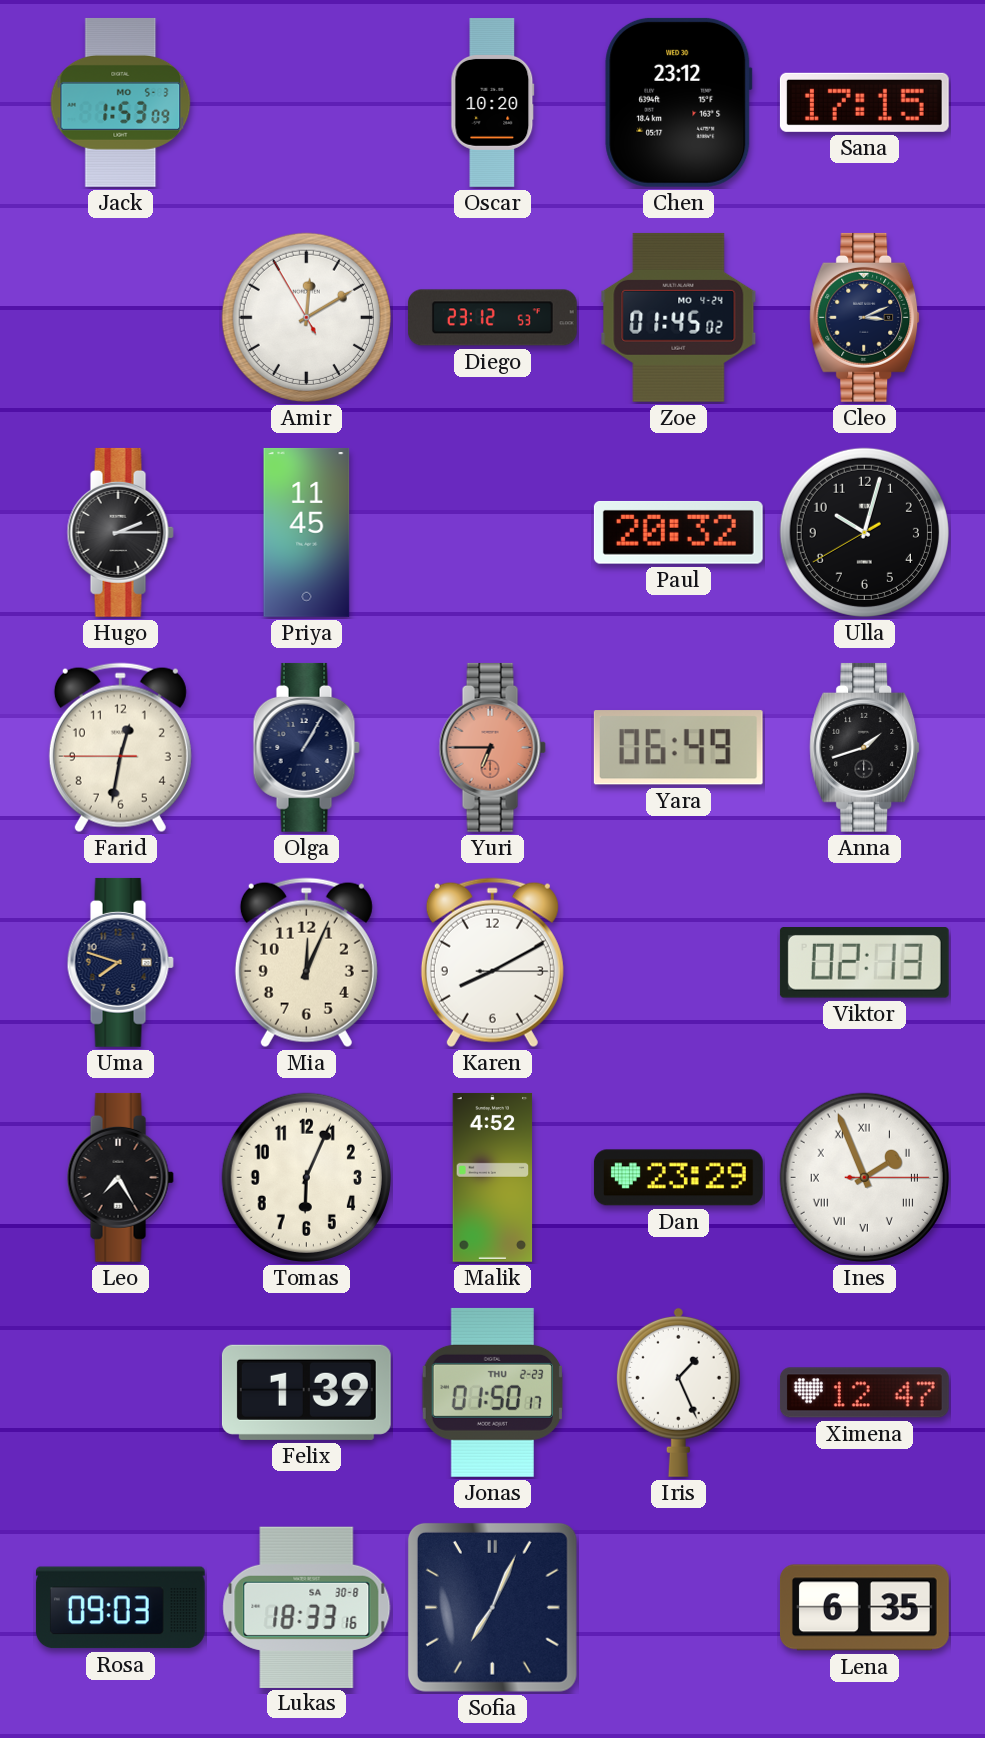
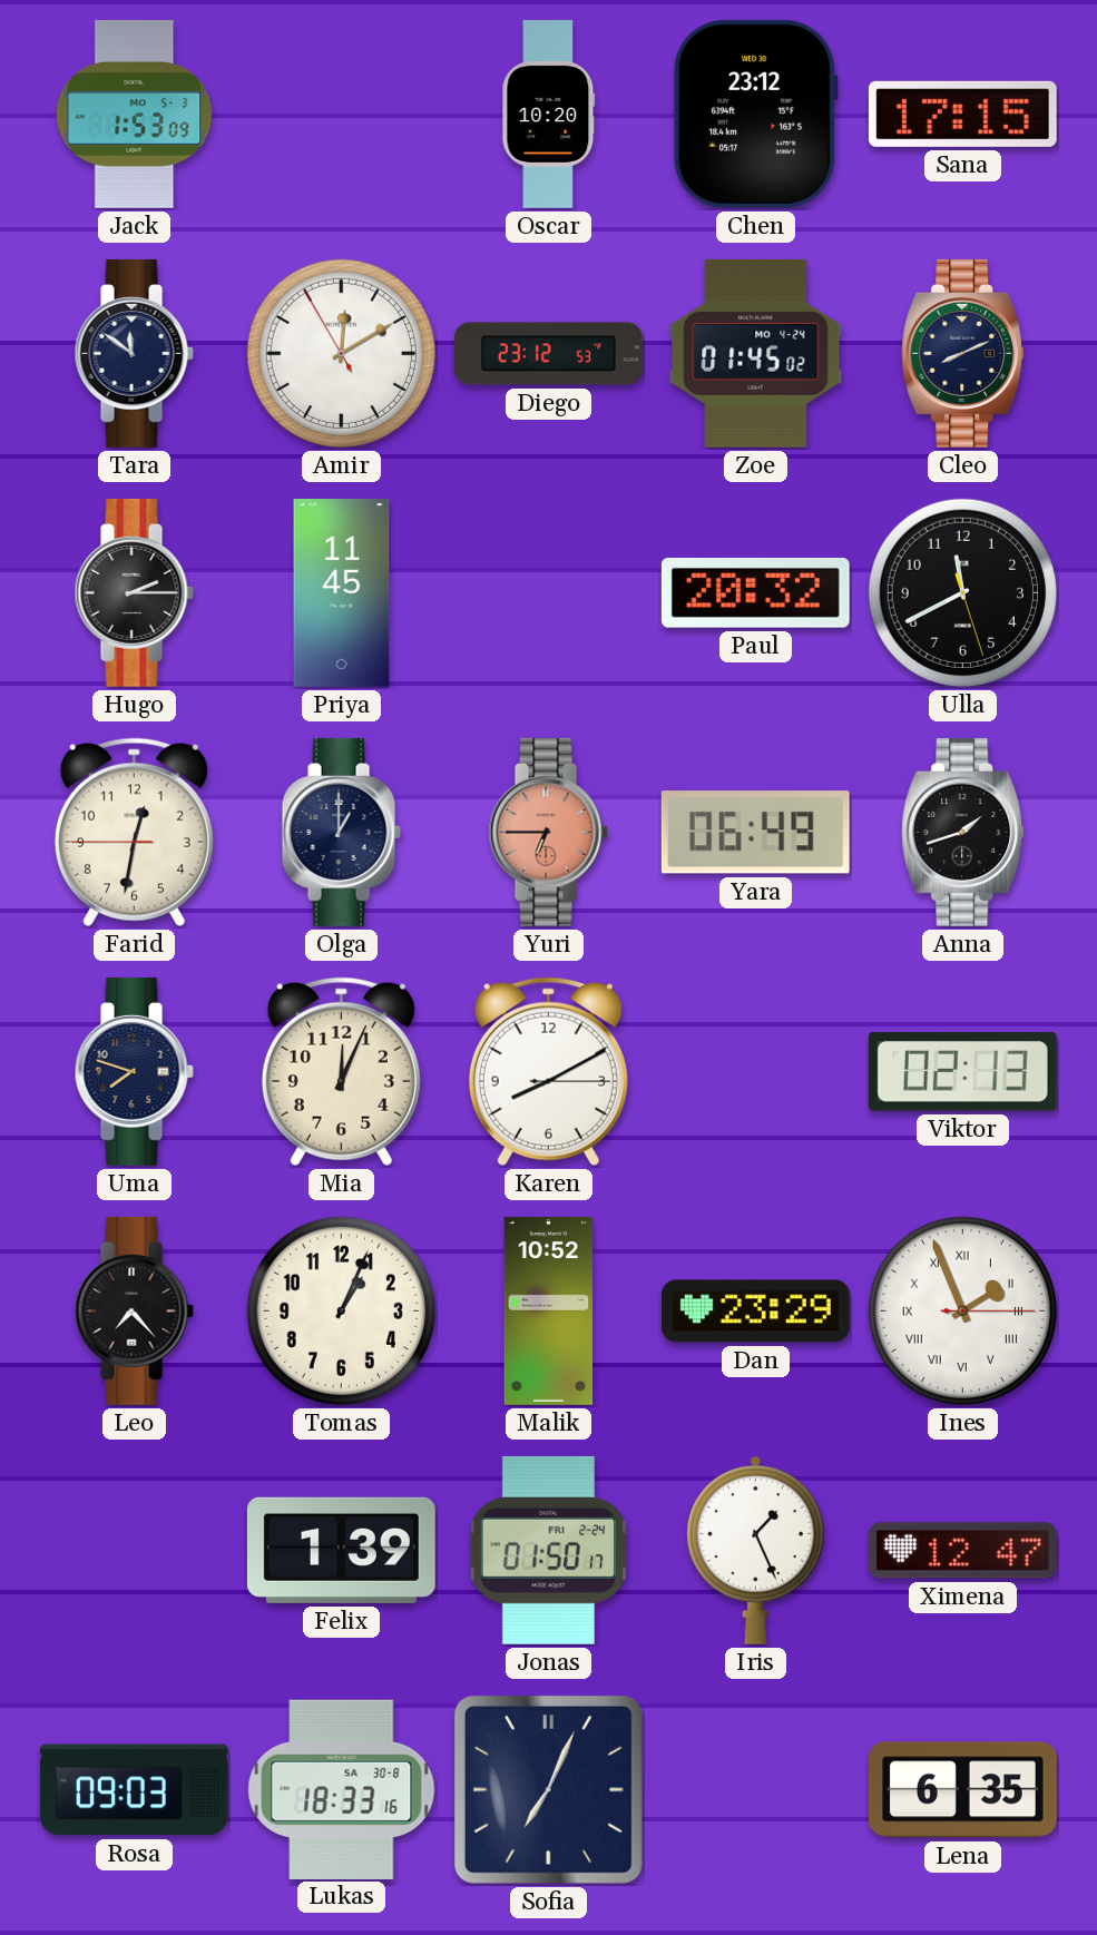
Tara: none -> 11:51 (134, 353)
Cleo: 3:11 -> 8:11 (963, 353)
Ulla: 10:02 -> 11:40 (962, 592)
Olga: 1:05 -> 1:00 (341, 832)
Leo: 7:25 -> 7:23 (134, 1310)
Tomas: 6:04 -> 1:04 (341, 1310)
Malik: 4:52 -> 10:52 (549, 1312)
Jonas date: THU 2-23 -> FRI 2-24 (548, 1550)
